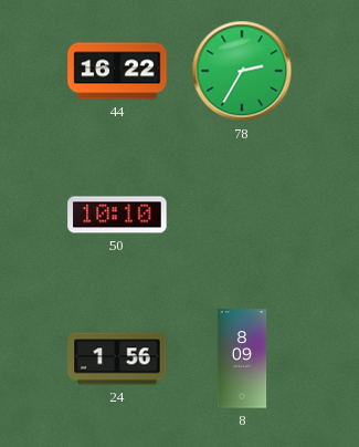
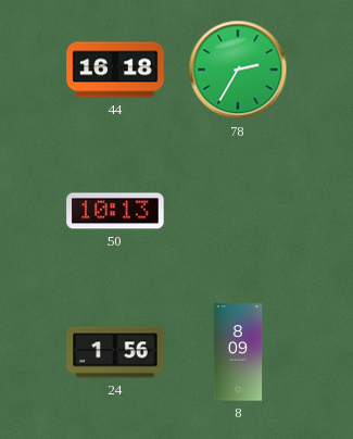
44: 16:22 -> 16:18 (115, 70)
50: 10:10 -> 10:13 (115, 211)
